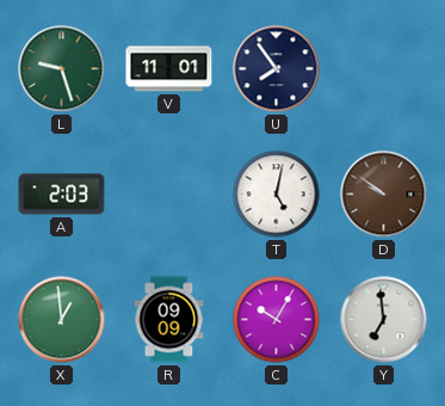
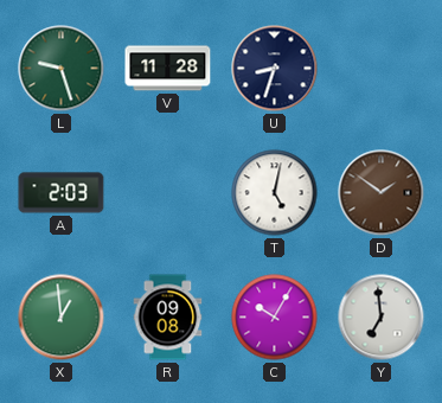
V: 11:01 -> 11:28 (168, 69)
U: 7:54 -> 8:33 (275, 69)
D: 9:51 -> 1:51 (382, 193)
R: 09:09 -> 09:08 (168, 318)
